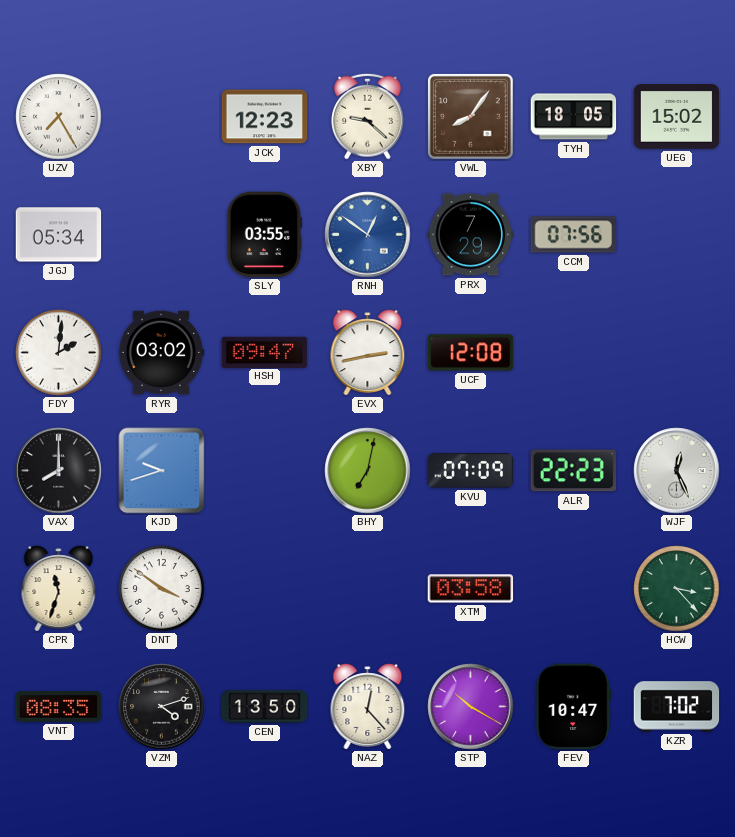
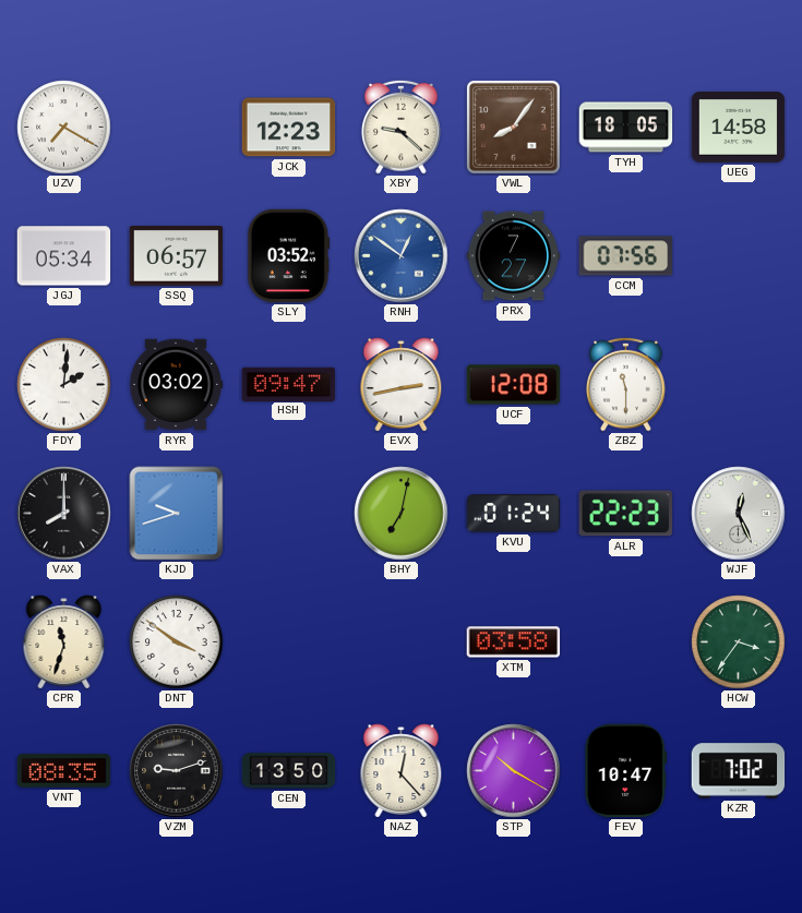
UZV: 7:25 -> 7:20 (64, 128)
UEG: 15:02 -> 14:58 (739, 128)
SSQ: none -> 06:57 (177, 256)
SLY: 03:55 -> 03:52 (289, 256)
PRX: 7:29 -> 7:27 (514, 256)
ZBZ: none -> 11:30 (626, 384)
KVU: 07:09 -> 01:24 (514, 514)
HCW: 3:23 -> 3:36 (739, 642)
VZM: 4:12 -> 9:12 (177, 771)
